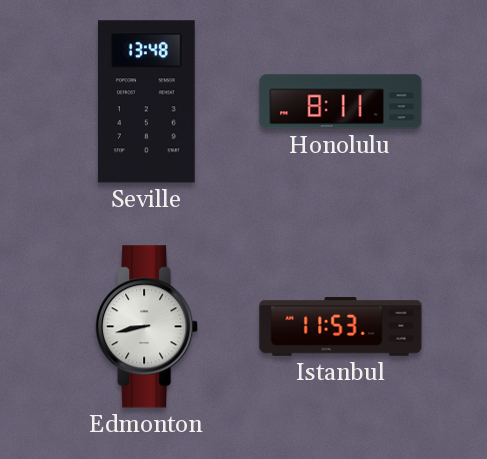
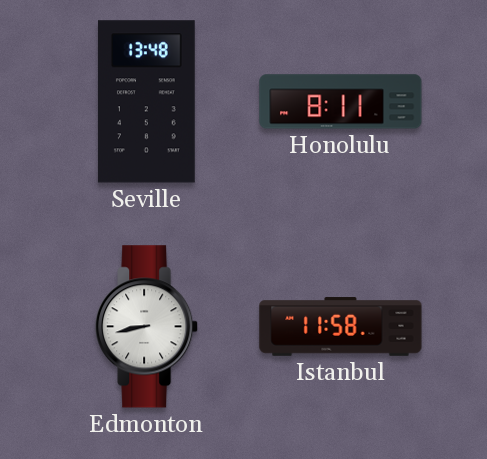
Istanbul: 11:53 -> 11:58 (341, 327)
